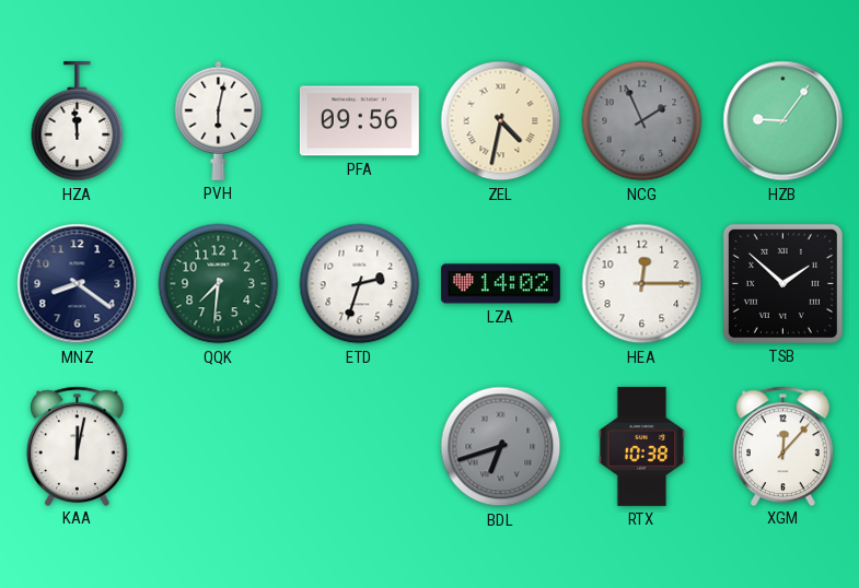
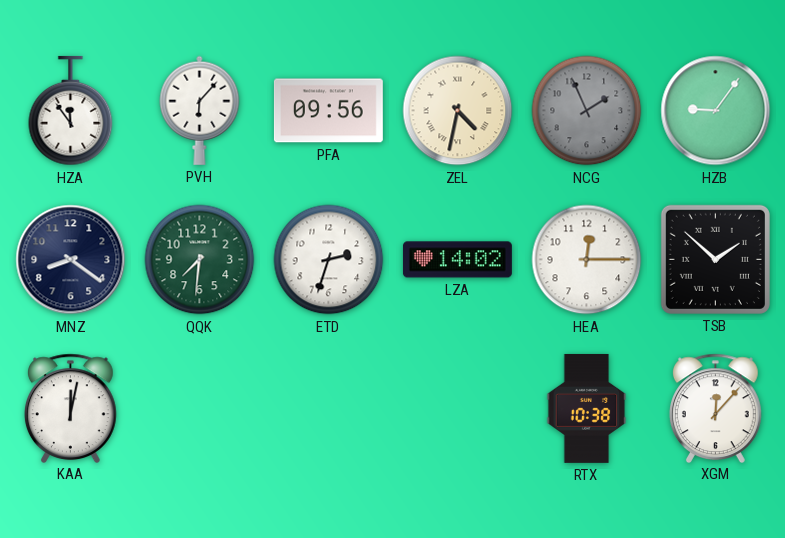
HZA: 11:59 -> 11:54 (71, 111)
PVH: 6:02 -> 6:07 (200, 110)
BDL: 6:42 -> none (501, 447)
